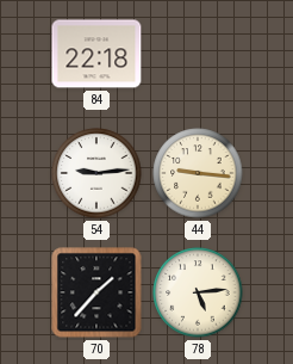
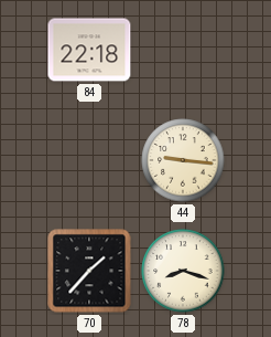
54: 9:14 -> none (96, 173)
78: 5:14 -> 8:18 (183, 271)
